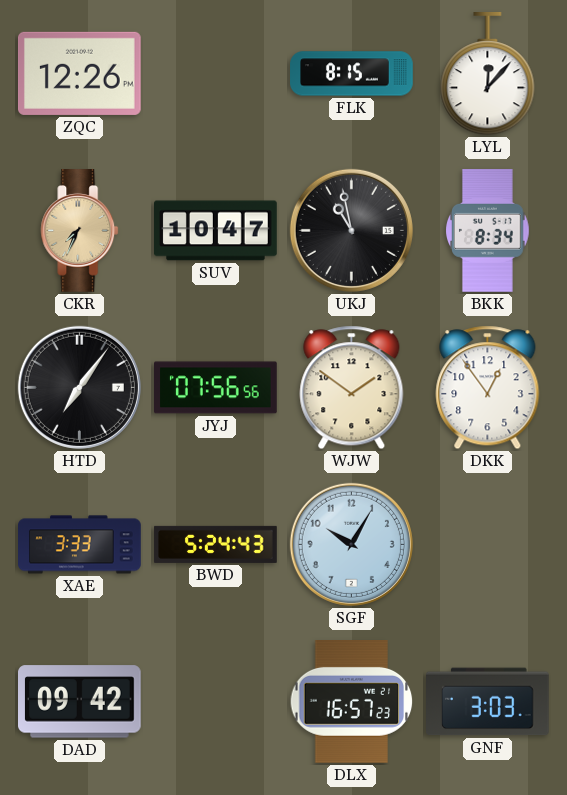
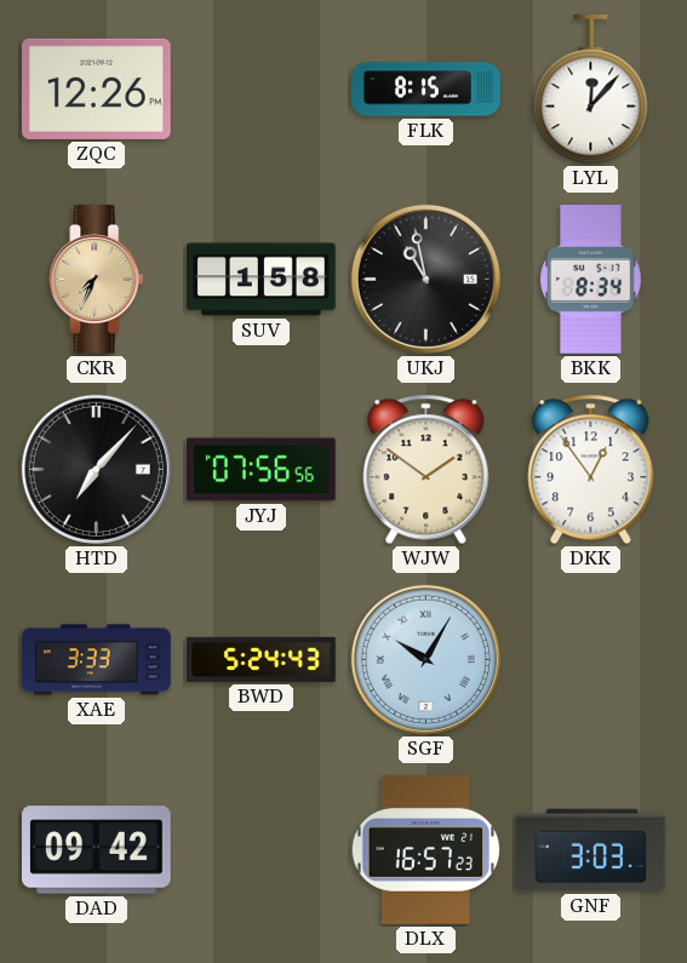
SUV: 10:47 -> 1:58 (262, 280)
HTD: 7:06 -> 7:07 (96, 469)
SGF numerals: Arabic -> Roman (425, 659)
